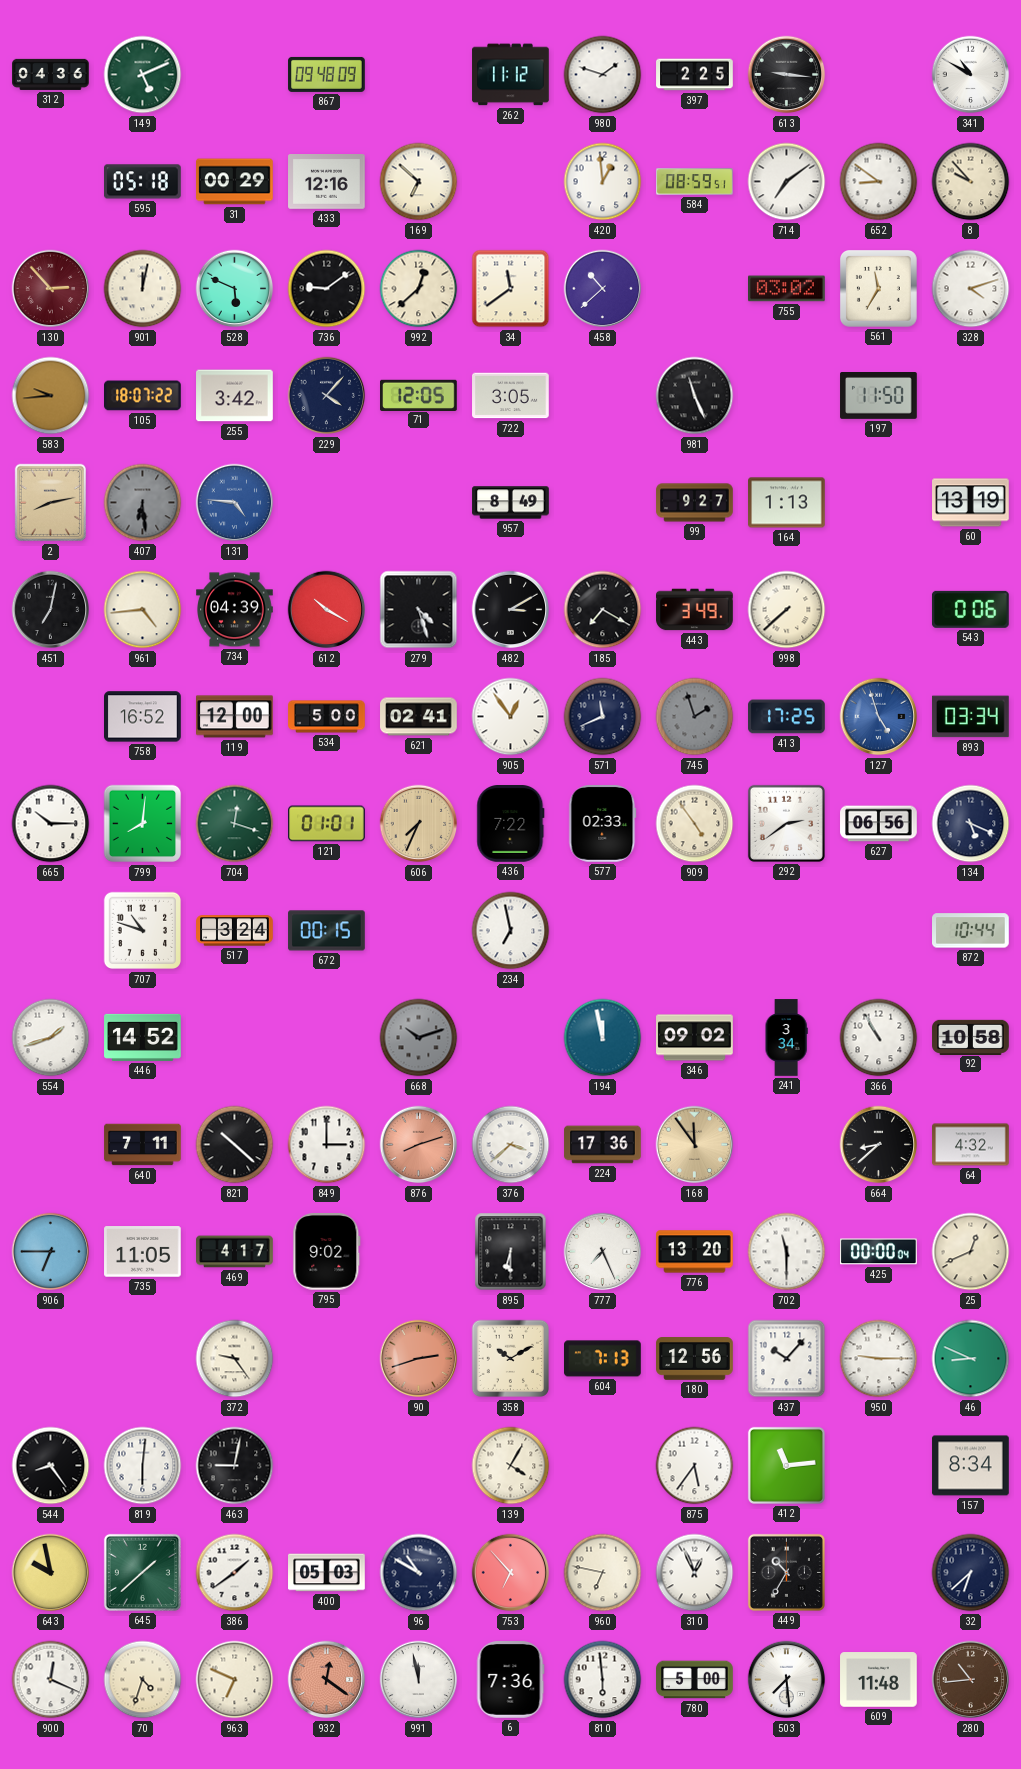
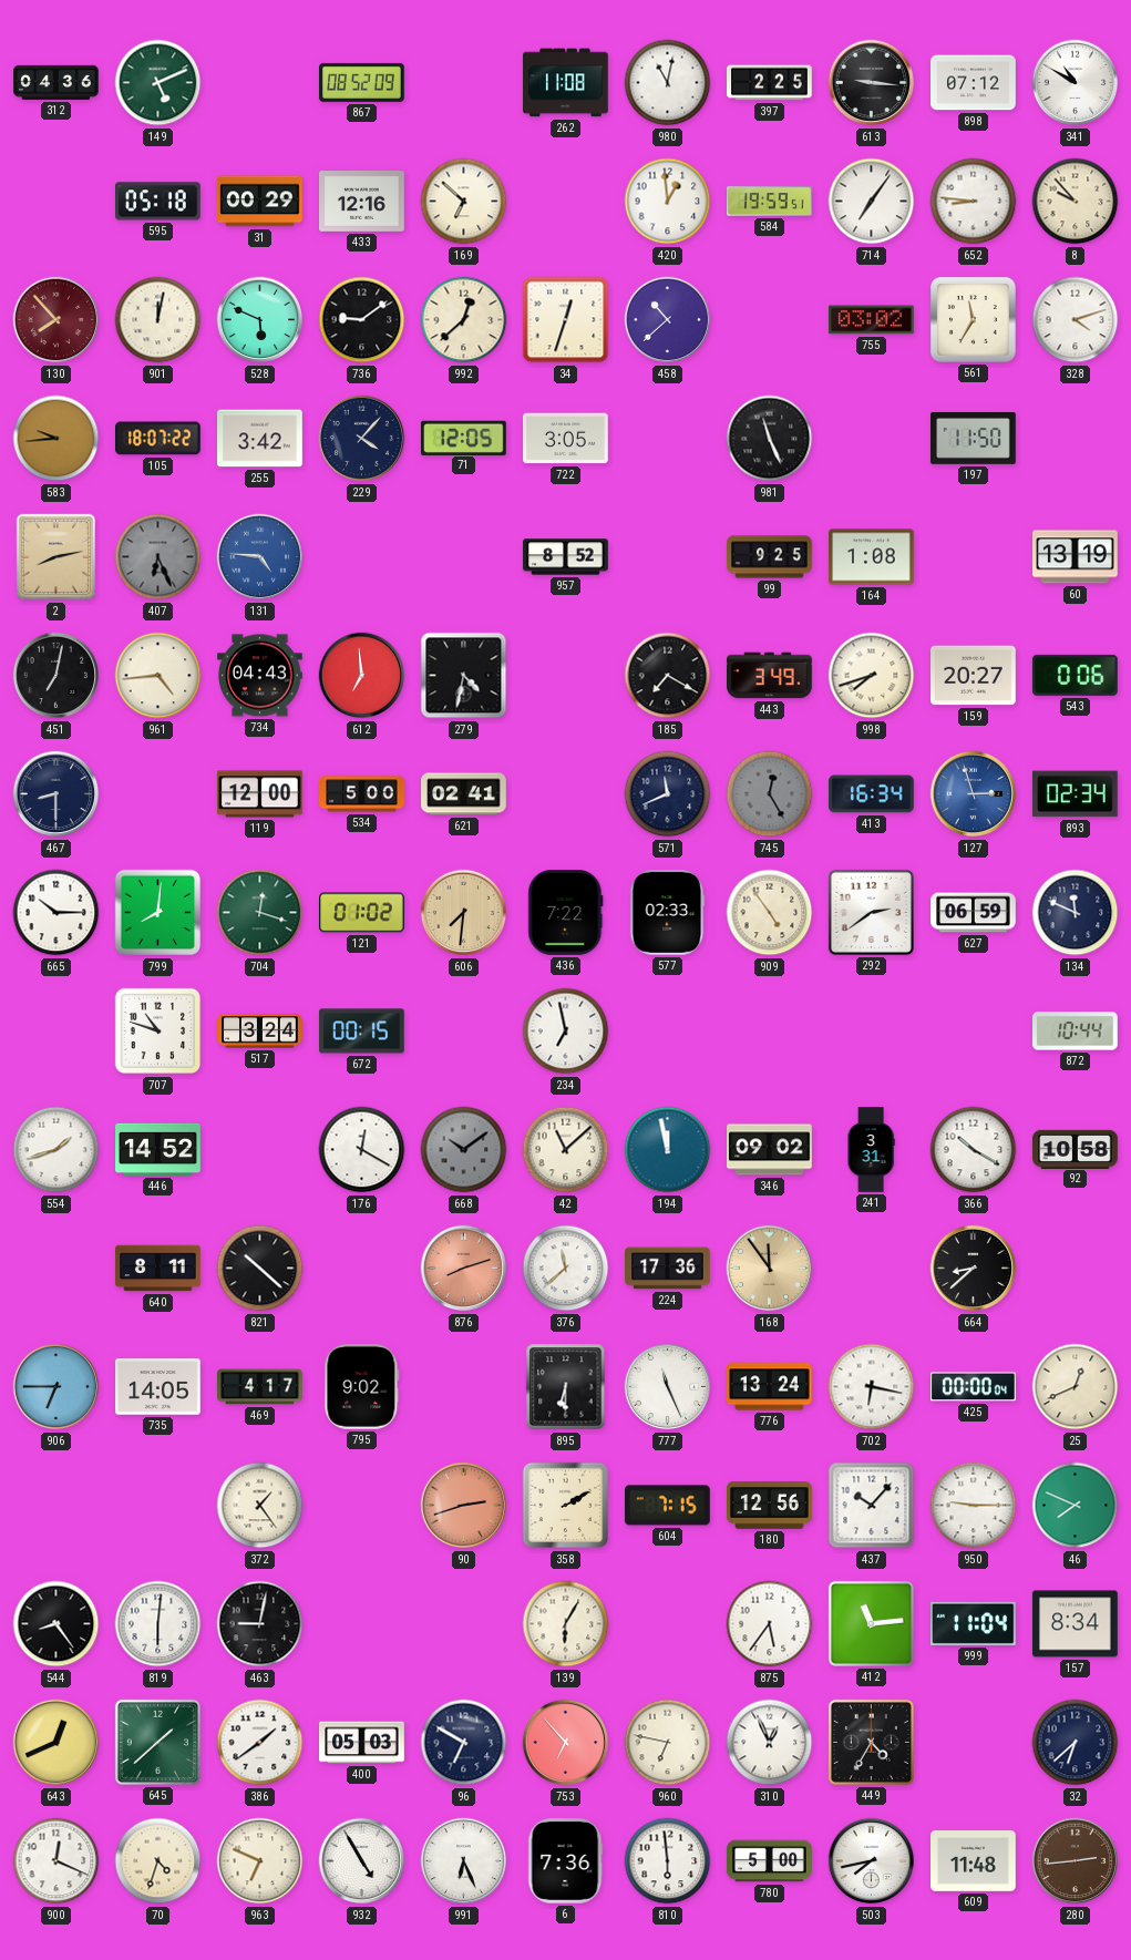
867: 09:48 -> 08:52 (362, 82)
262: 11:12 -> 11:08 (566, 83)
980: 1:48 -> 11:02 (668, 83)
898: none -> 07:12 (974, 83)
584: 08:59 -> 19:59 (770, 202)
714: 7:09 -> 7:06 (872, 202)
652: 8:51 -> 8:46 (974, 202)
130: 2:53 -> 7:53 (56, 320)
34: 11:39 -> 12:33 (566, 320)
407: 6:29 -> 6:26 (158, 557)
957: 8:49 -> 8:52 (566, 557)
99: 9:27 -> 9:25 (770, 557)
164: 1:13 -> 1:08 (872, 557)
734: 04:39 -> 04:43 (260, 676)
612: 10:20 -> 6:59 (362, 676)
279: 4:27 -> 4:32 (464, 676)
482: 3:10 -> none (511, 610)
998: 7:38 -> 7:42 (872, 676)
159: none -> 20:27 (974, 676)
467: none -> 8:30 (56, 794)
758: 16:52 -> none (143, 717)
905: 12:54 -> none (511, 717)
745: 1:57 -> 12:25 (770, 794)
413: 17:25 -> 16:34 (872, 794)
127: 4:57 -> 2:57 (974, 794)
893: 03:34 -> 02:34 (1076, 794)
121: 01:01 -> 01:02 (362, 913)
606: 7:34 -> 7:31 (464, 913)
627: 06:56 -> 06:59 (974, 913)
134: 5:19 -> 11:49 (1076, 913)
176: none -> 12:20 (362, 1150)
668: 10:12 -> 10:09 (464, 1150)
42: none -> 11:08 (566, 1150)
241: 3:34 -> 3:31 (871, 1150)
366: 10:55 -> 10:20 (974, 1150)
640: 7:11 -> 8:11 (158, 1269)
849: 3:00 -> none (327, 1145)
376: 3:38 -> 11:38 (566, 1269)
64: 4:32 -> none (971, 1145)
735: 11:05 -> 14:05 (158, 1387)
777: 7:26 -> 11:26 (668, 1387)
776: 13:20 -> 13:24 (770, 1387)
702: 11:30 -> 6:17 (872, 1387)
372: 9:24 -> 1:24 (260, 1506)
358: 10:10 -> 2:10 (566, 1506)
604: 7:13 -> 7:15 (668, 1506)
46: 8:49 -> 7:49 (1076, 1506)
139: 4:05 -> 6:05 (566, 1624)
999: none -> 11:04 (974, 1623)
643: 9:58 -> 12:41 (56, 1743)
96: 10:50 -> 6:50 (464, 1743)
449: 10:35 -> 4:35 (871, 1742)
932: 12:21 -> 4:55 (362, 1861)
932 dial: salmon -> white (362, 1861)
991: 11:58 -> 6:26 (464, 1861)
503: 7:29 -> 7:43 (872, 1861)
280: 10:44 -> 2:44 (1076, 1861)
